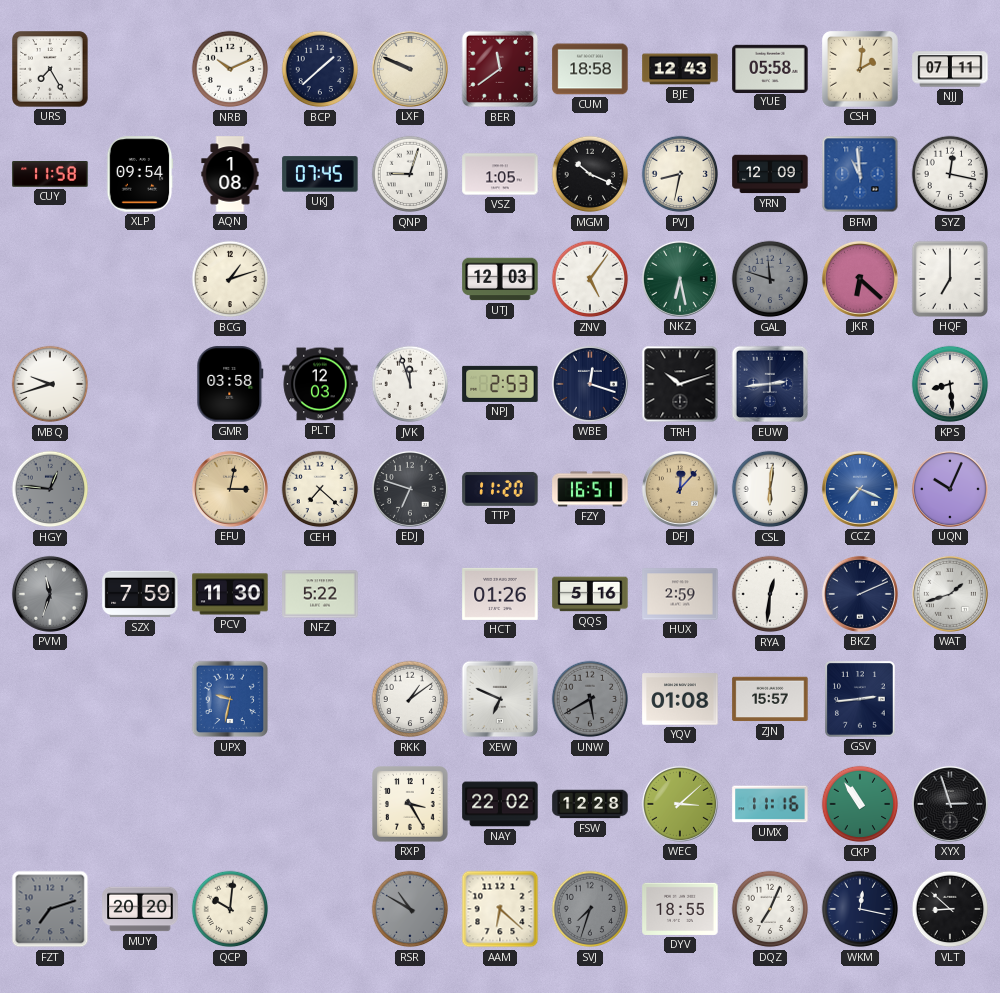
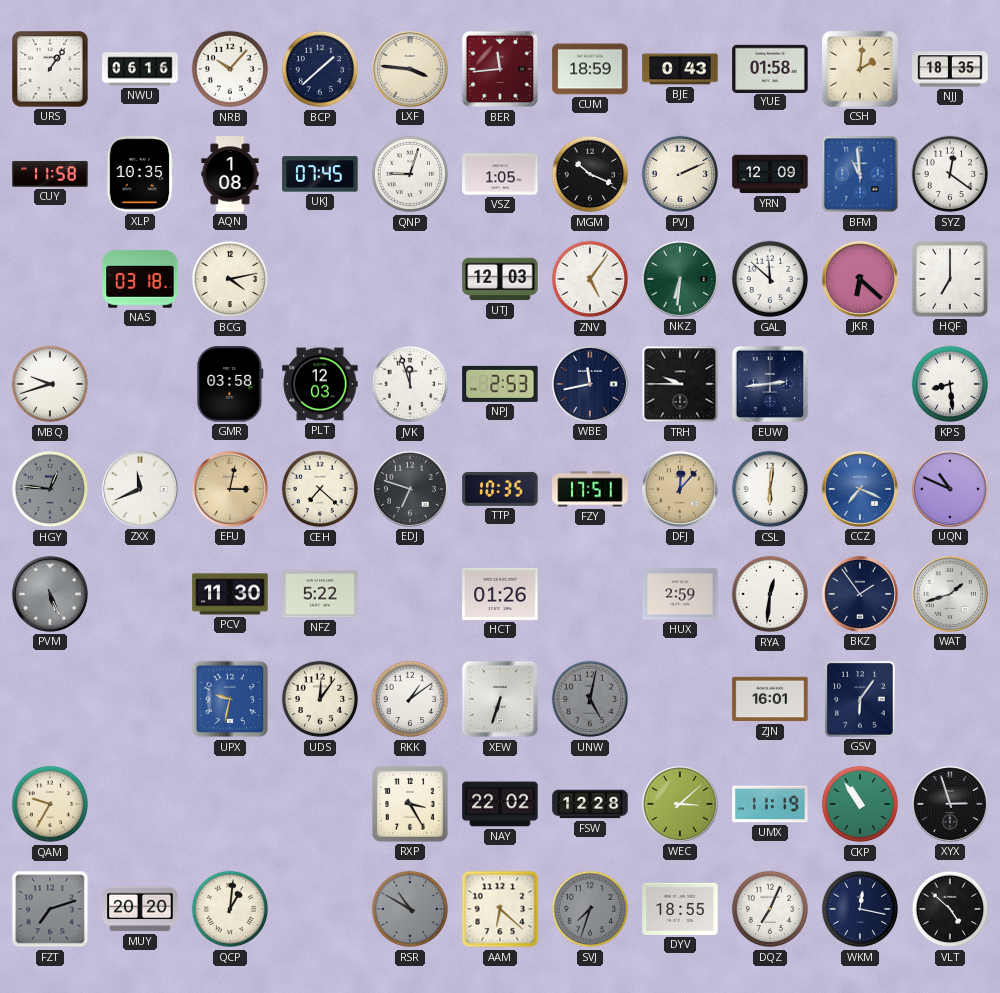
URS: 7:25 -> 1:06 (50, 69)
NWU: none -> 06:16 (140, 69)
NRB: 10:11 -> 10:07 (230, 69)
LXF: 9:49 -> 3:46 (410, 69)
BER: 11:39 -> 11:44 (500, 69)
CUM: 18:58 -> 18:59 (590, 69)
BJE: 12:43 -> 0:43 (680, 69)
YUE: 05:58 -> 01:58 (770, 68)
NJJ: 07:11 -> 18:35 (950, 69)
XLP: 09:54 -> 10:35 (140, 174)
PVJ: 8:32 -> 2:11 (680, 174)
SYZ: 12:17 -> 12:21 (950, 174)
NAS: none -> 03:18 (140, 279)
BCG: 1:12 -> 4:13 (230, 279)
NKZ: 6:28 -> 6:31 (680, 279)
GAL: 11:48 -> 11:52 (770, 279)
GAL dial: grey -> white (770, 279)
WBE: 12:18 -> 11:43 (590, 384)
TRH: 10:12 -> 9:45 (680, 384)
ZXX: none -> 11:41 (140, 489)
TTP: 11:20 -> 10:35 (500, 489)
FZY: 16:51 -> 17:51 (590, 489)
UQN: 10:04 -> 10:49 (950, 489)
PVM: 11:33 -> 5:26 (50, 594)
SZX: 7:59 -> none (140, 594)
QQS: 5:16 -> none (590, 594)
BKZ: 2:11 -> 1:54 (860, 594)
UDS: none -> 12:06 (320, 699)
XEW: 6:49 -> 6:33 (500, 699)
UNW: 5:40 -> 5:02 (590, 699)
YQV: 01:08 -> none (680, 699)
ZJN: 15:57 -> 16:01 (770, 699)
GSV: 2:44 -> 6:06 (861, 700)
QAM: none -> 9:35 (50, 804)
UMX: 11:16 -> 11:19 (770, 804)
QCP: 10:01 -> 1:01 (230, 909)
VLT: 8:52 -> 4:52 (950, 909)
